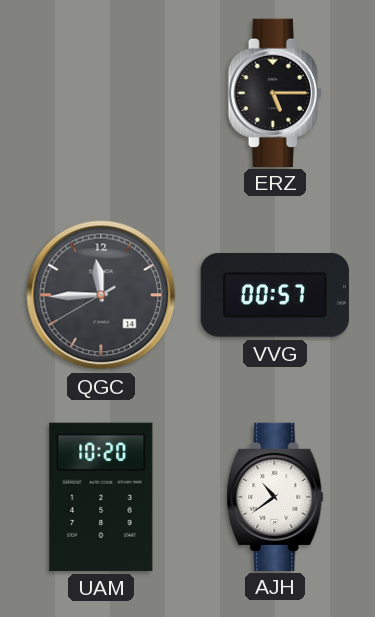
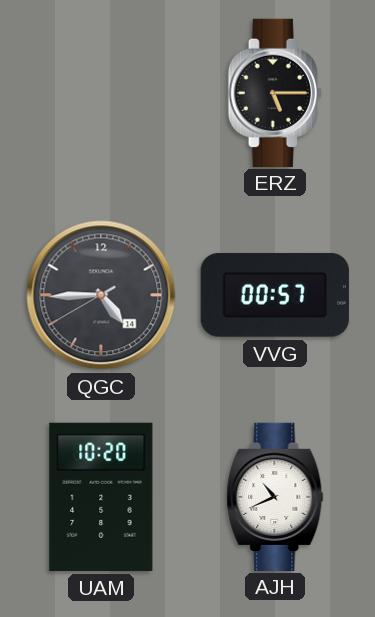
QGC: 11:44 -> 4:44 (101, 295)
AJH: 10:39 -> 10:41 (275, 496)
